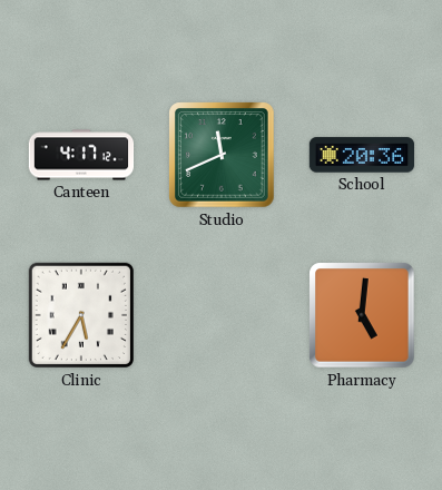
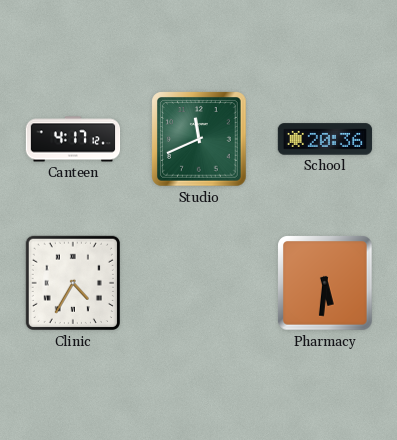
Clinic: 5:35 -> 4:35 (73, 283)
Pharmacy: 5:01 -> 5:31 (325, 283)
